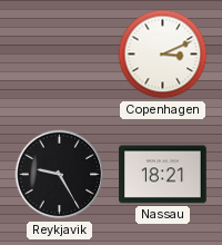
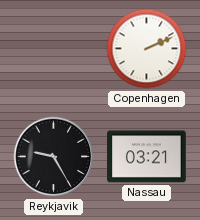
Copenhagen: 3:11 -> 2:11 (147, 49)
Nassau: 18:21 -> 03:21 (147, 157)
